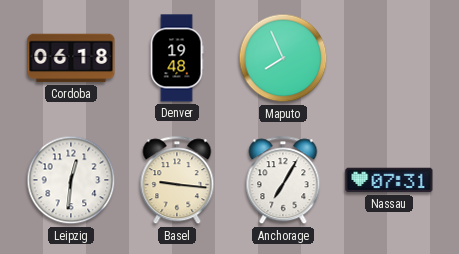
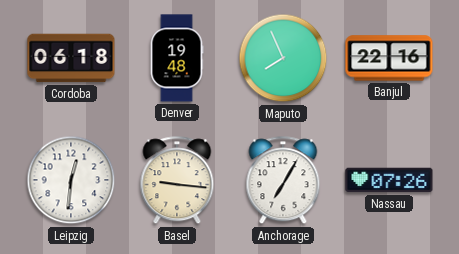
Banjul: none -> 22:16 (389, 58)
Nassau: 07:31 -> 07:26 (389, 180)
